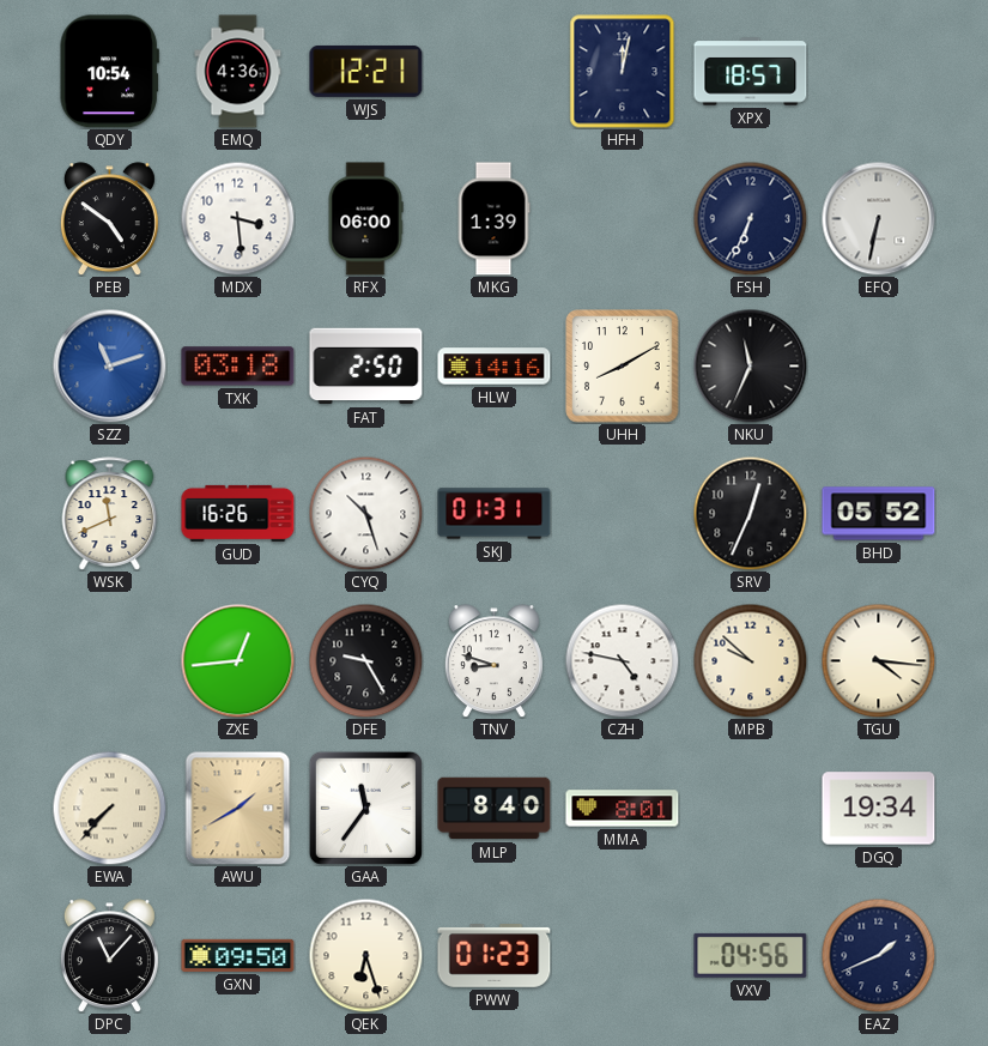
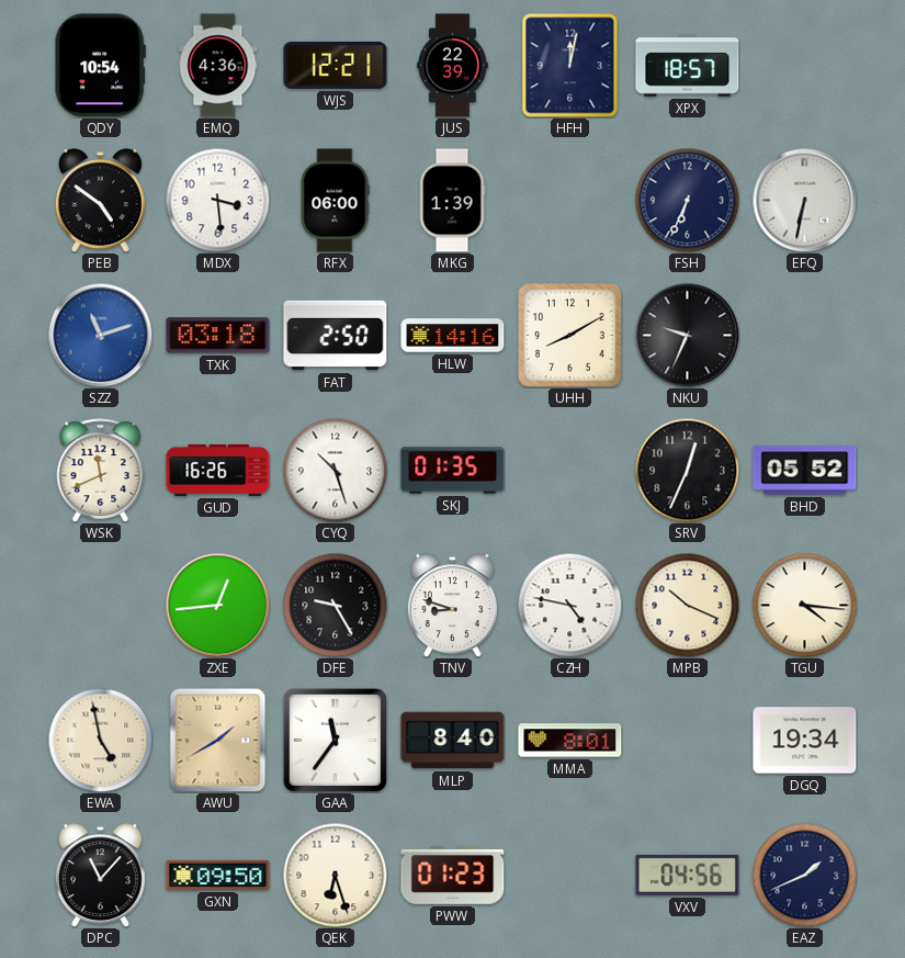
JUS: none -> 22:39 (453, 66)
NKU: 11:34 -> 9:34 (687, 335)
SKJ: 01:31 -> 01:35 (453, 471)
MPB: 9:52 -> 10:19 (687, 605)
EWA: 7:37 -> 4:58 (100, 740)
